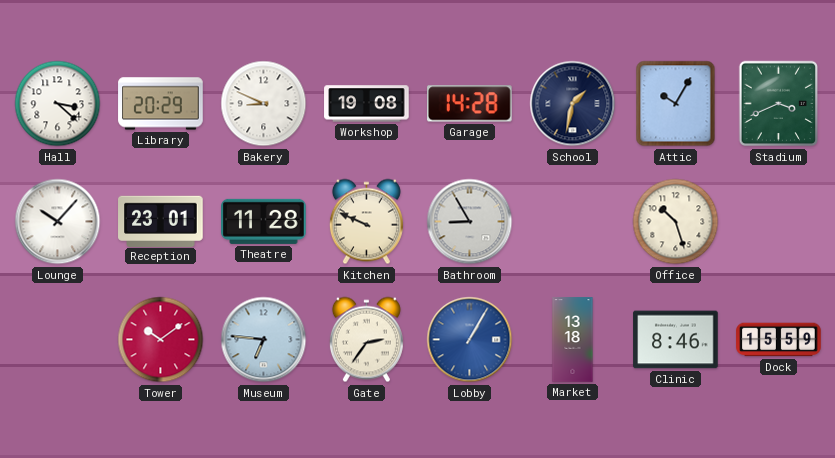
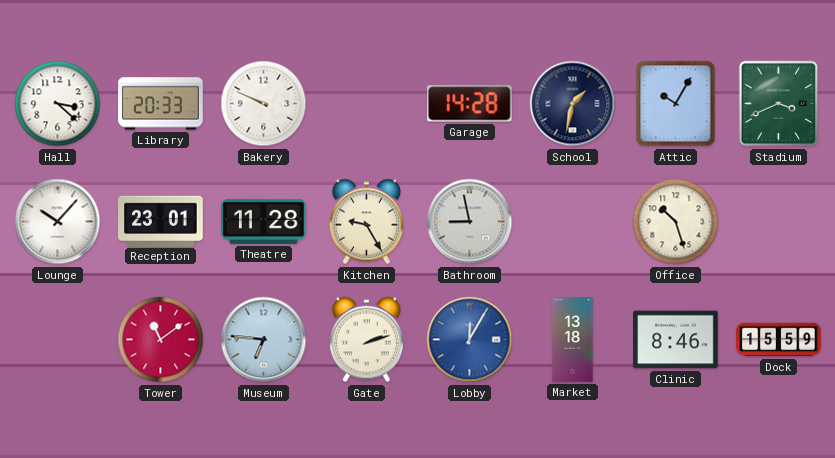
Library: 20:29 -> 20:33 (161, 104)
Bakery: 8:49 -> 9:49 (264, 104)
Workshop: 19:08 -> none (367, 104)
Kitchen: 9:49 -> 9:25 (366, 222)
Bathroom: 8:55 -> 8:58 (470, 222)
Tower: 10:09 -> 11:09 (161, 340)
Gate: 2:36 -> 2:12 (366, 340)
Lobby: 1:05 -> 12:05 (470, 340)
